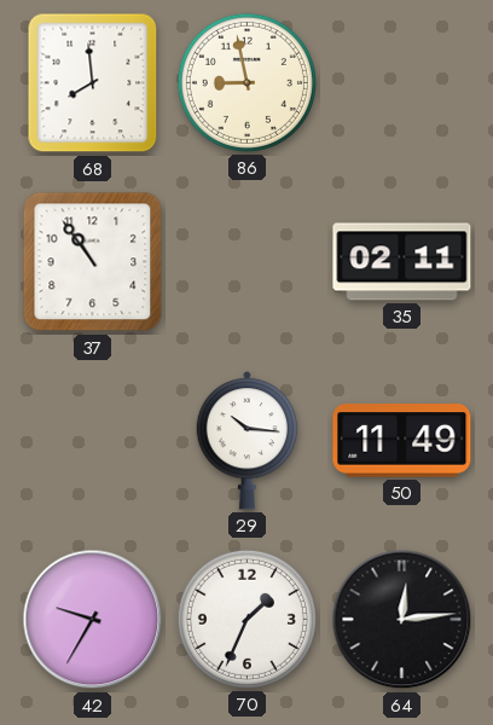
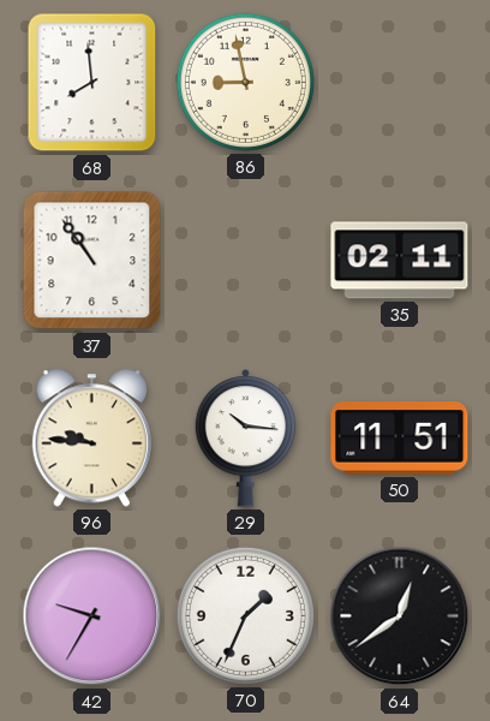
96: none -> 9:46 (91, 439)
50: 11:49 -> 11:51 (400, 439)
64: 12:14 -> 12:39 (400, 616)
